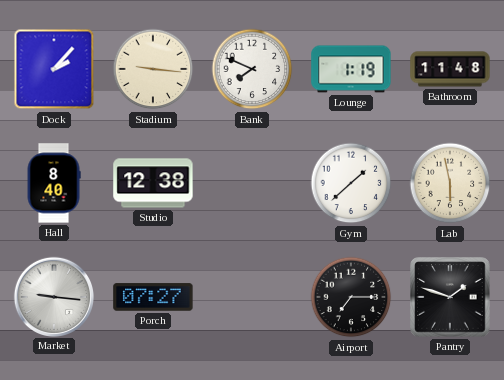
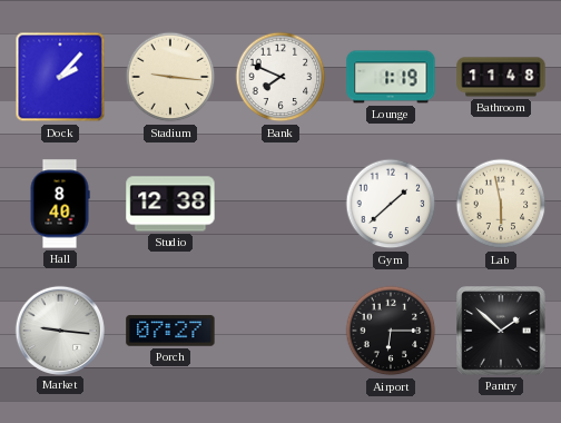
Airport: 7:15 -> 6:15 (391, 331)
Pantry: 1:48 -> 1:52 (501, 331)
